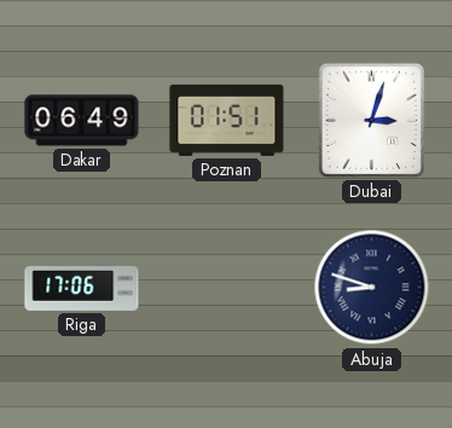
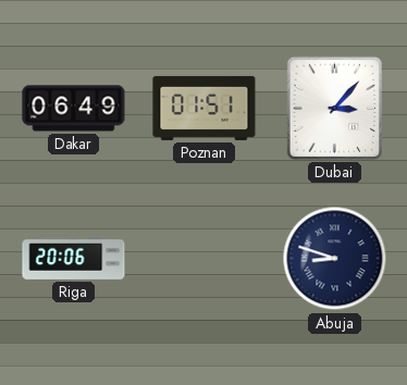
Dubai: 3:03 -> 3:07 (334, 108)
Riga: 17:06 -> 20:06 (74, 258)
